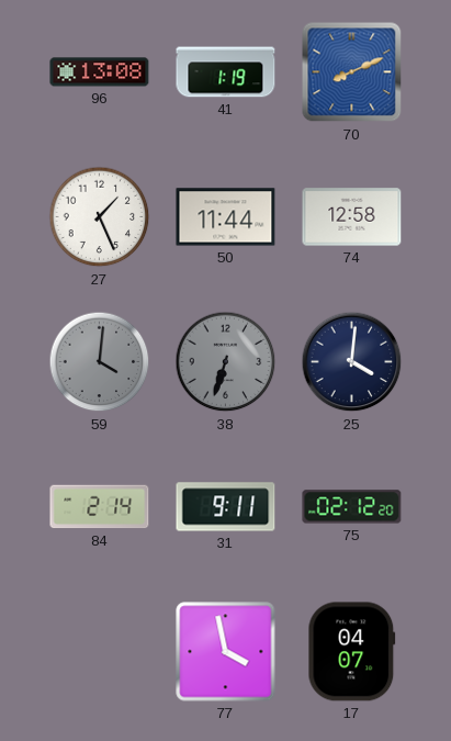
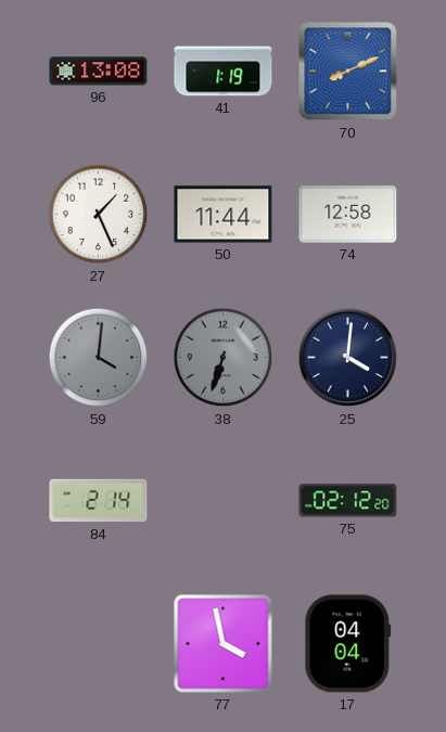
31: 9:11 -> none (226, 507)
17: 04:07 -> 04:04 (348, 644)
